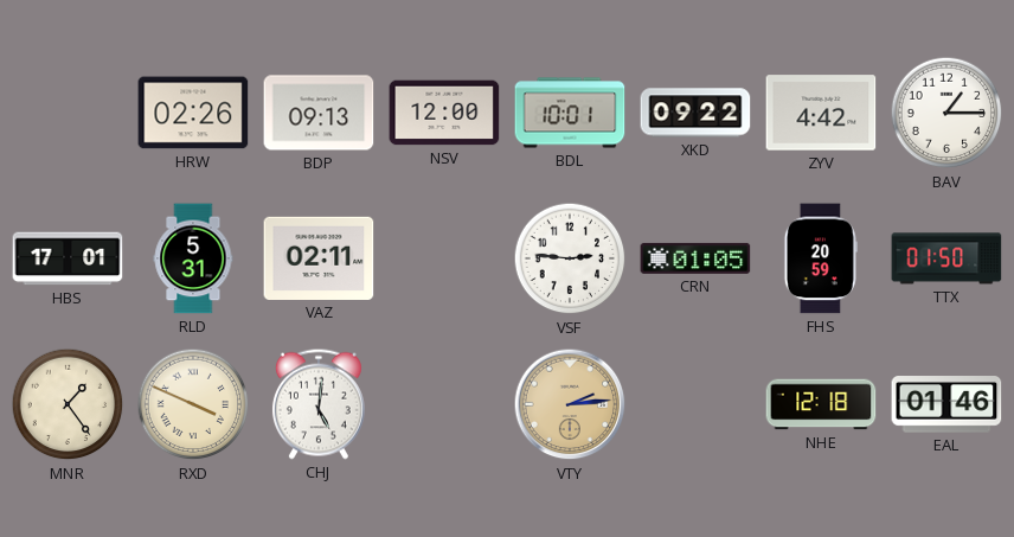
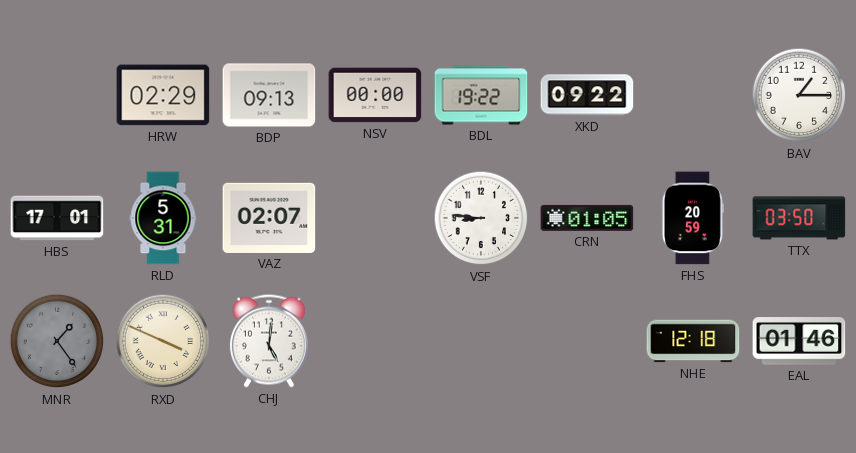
HRW: 02:26 -> 02:29 (163, 95)
NSV: 12:00 -> 00:00 (375, 95)
BDL: 10:01 -> 19:22 (481, 95)
ZYV: 4:42 -> none (821, 113)
VAZ: 02:11 -> 02:07 (269, 218)
VSF: 2:46 -> 8:46 (481, 218)
TTX: 01:50 -> 03:50 (799, 218)
MNR dial: cream -> grey (57, 341)
VTY: 2:14 -> none (570, 404)
